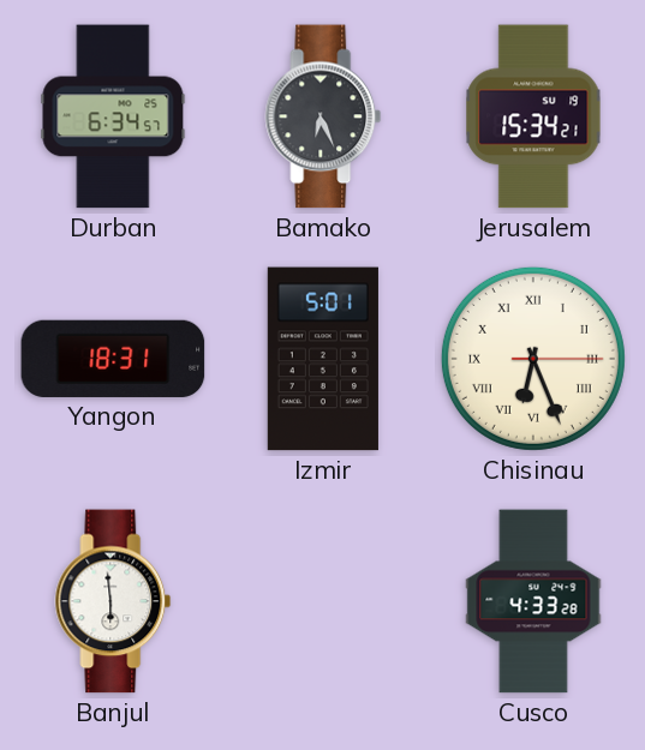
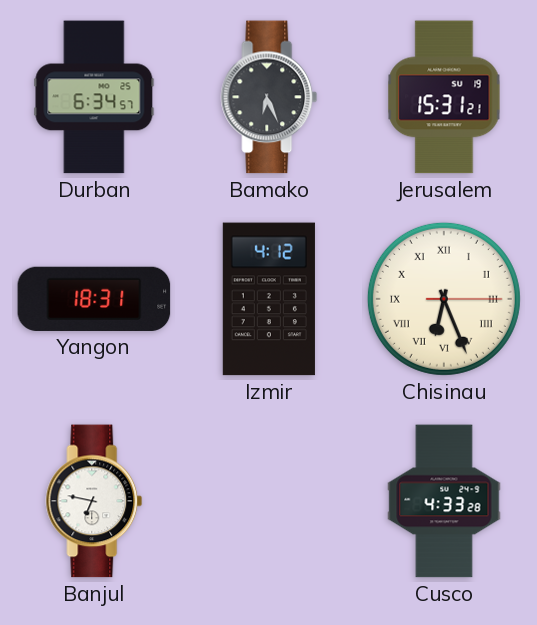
Jerusalem: 15:34 -> 15:31 (444, 97)
Izmir: 5:01 -> 4:12 (269, 299)
Banjul: 5:59 -> 6:47 (94, 501)
